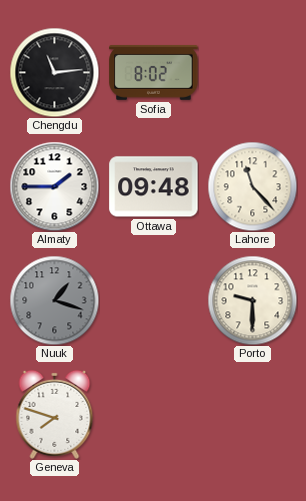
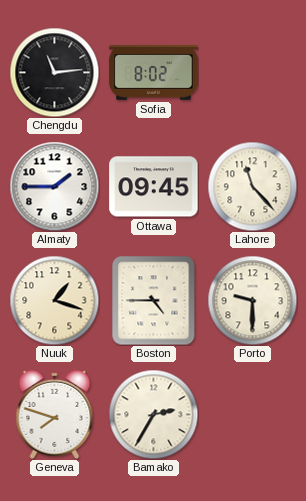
Ottawa: 09:48 -> 09:45 (154, 187)
Nuuk dial: grey -> cream (54, 300)
Boston: none -> 4:45 (154, 300)
Bamako: none -> 2:35 (153, 414)
